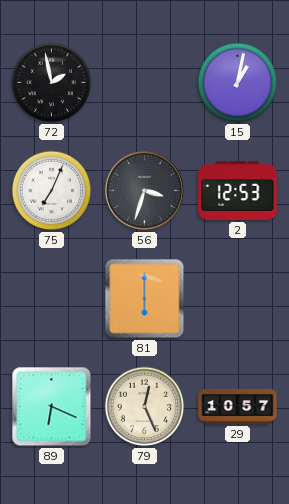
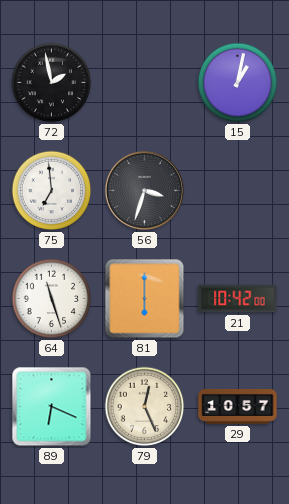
75: 7:04 -> 6:59 (52, 191)
2: 12:53 -> none (238, 190)
64: none -> 11:27 (52, 299)
21: none -> 10:42 (238, 299)
